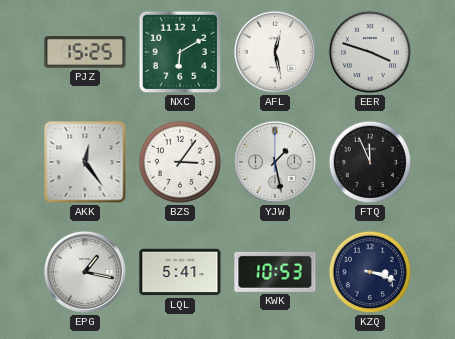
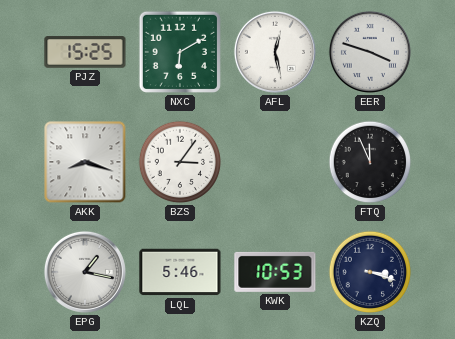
AKK: 12:24 -> 8:18 (85, 162)
YJW: 1:28 -> none (275, 162)
LQL: 5:41 -> 5:46 (180, 272)
